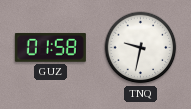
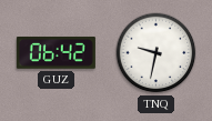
GUZ: 01:58 -> 06:42 (55, 53)
